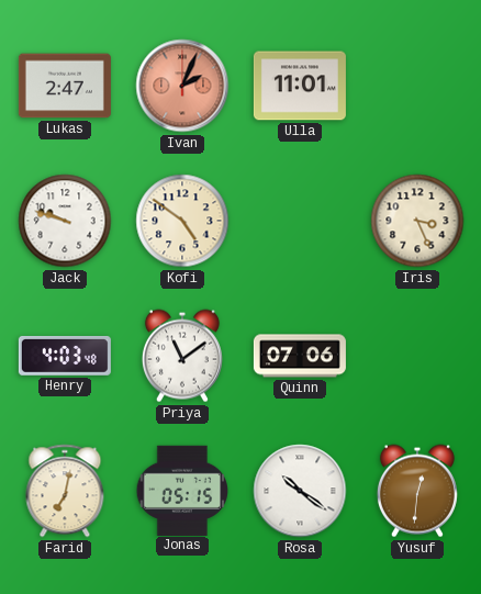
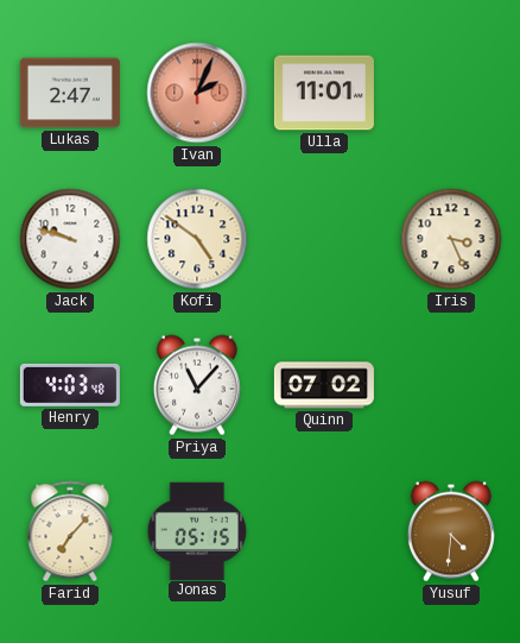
Priya: 11:09 -> 11:07 (197, 385)
Quinn: 07:06 -> 07:02 (324, 385)
Farid: 7:02 -> 7:07 (70, 531)
Rosa: 10:21 -> none (300, 491)
Yusuf: 12:31 -> 4:31 (451, 531)
